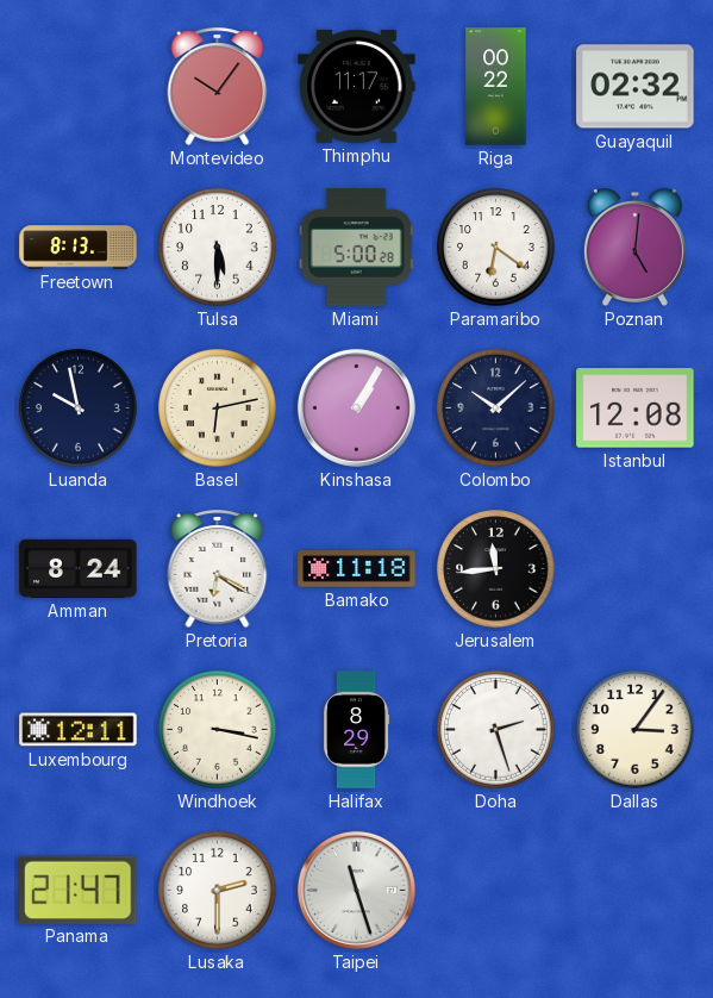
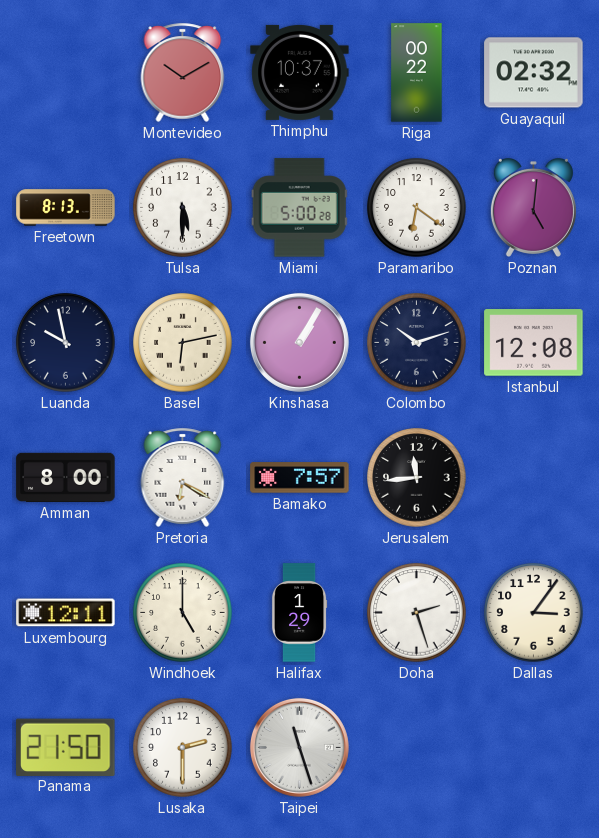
Montevideo: 10:06 -> 10:10 (183, 72)
Thimphu: 11:17 -> 10:37 (300, 72)
Colombo: 10:08 -> 10:12 (417, 343)
Amman: 8:24 -> 8:00 (66, 477)
Bamako: 11:18 -> 7:57 (300, 478)
Windhoek: 3:17 -> 5:00 (183, 613)
Halifax: 8:29 -> 1:29 (299, 613)
Panama: 21:47 -> 21:50 (66, 747)
